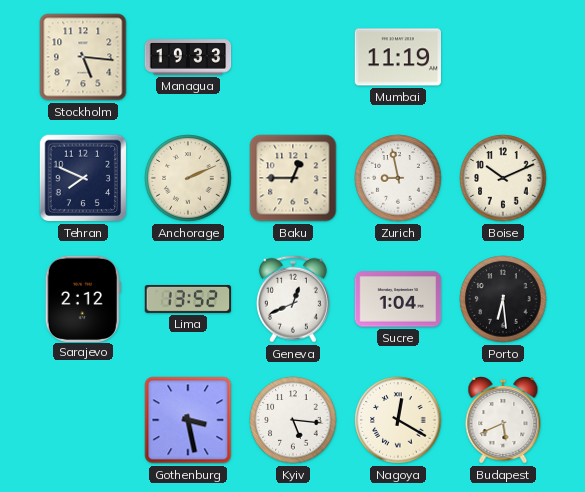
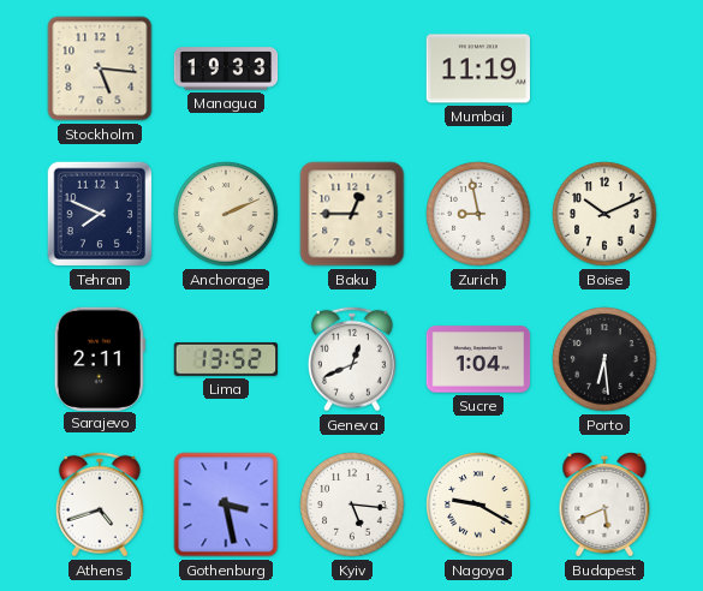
Sarajevo: 2:12 -> 2:11 (100, 358)
Athens: none -> 4:42 (100, 505)
Nagoya: 12:20 -> 9:20 (478, 505)
